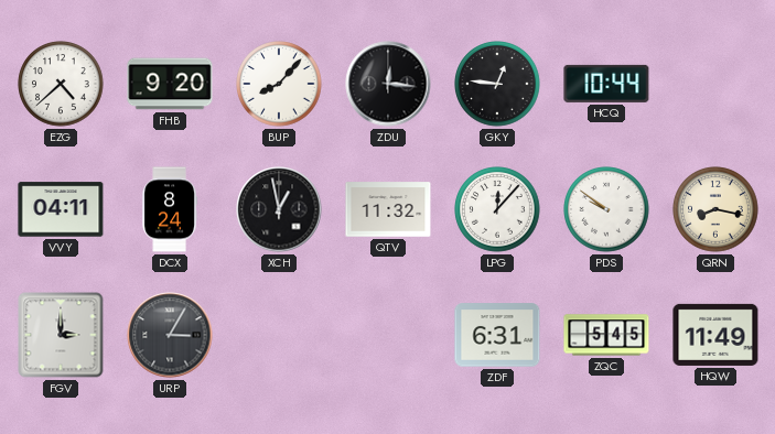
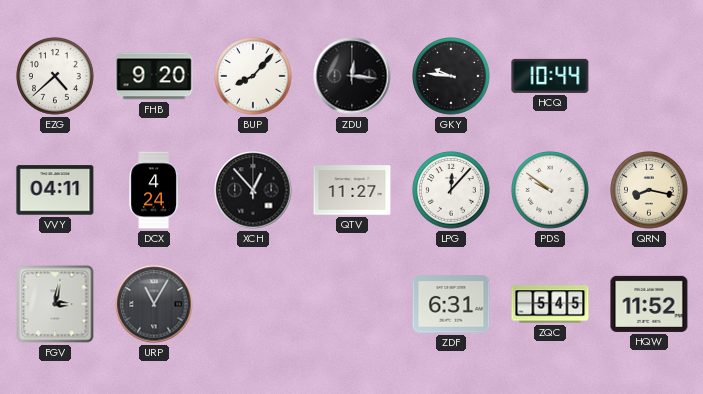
GKY: 12:46 -> 9:46 (451, 76)
DCX: 8:24 -> 4:24 (154, 190)
XCH: 12:58 -> 12:53 (253, 190)
QTV: 11:32 -> 11:27 (352, 190)
FGV: 3:00 -> 3:02 (55, 304)
URP: 3:05 -> 11:05 (154, 304)
HQW: 11:49 -> 11:52 (649, 304)
